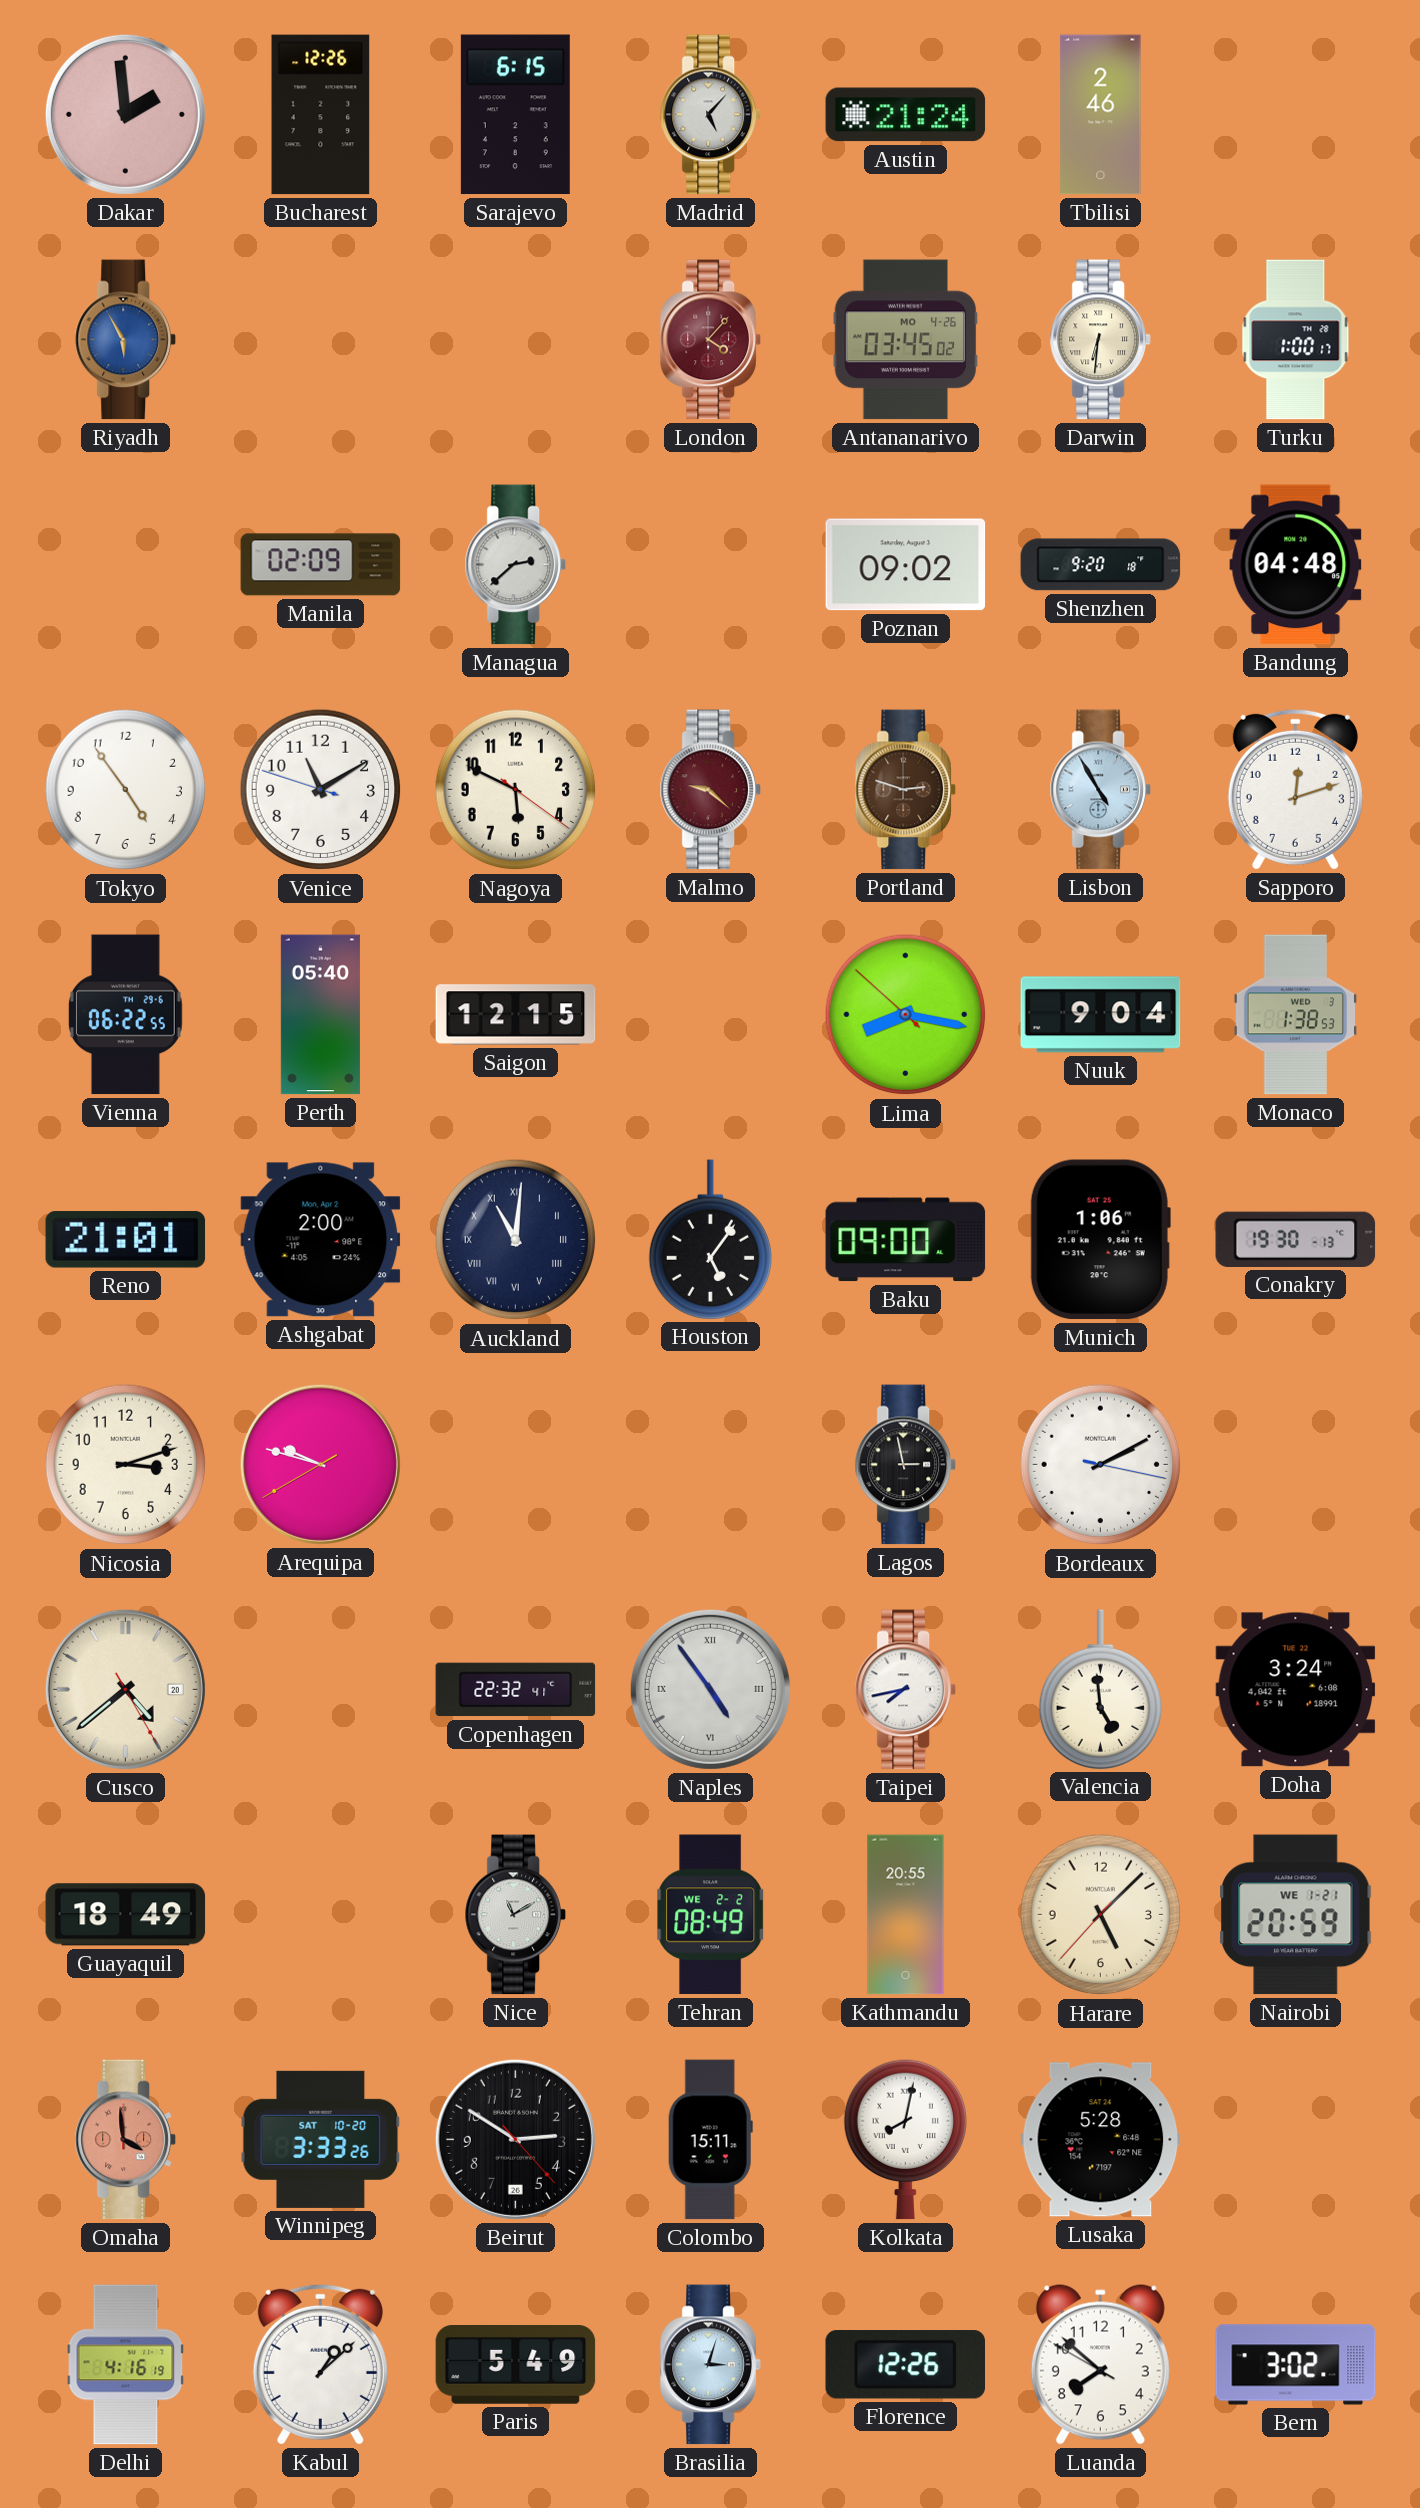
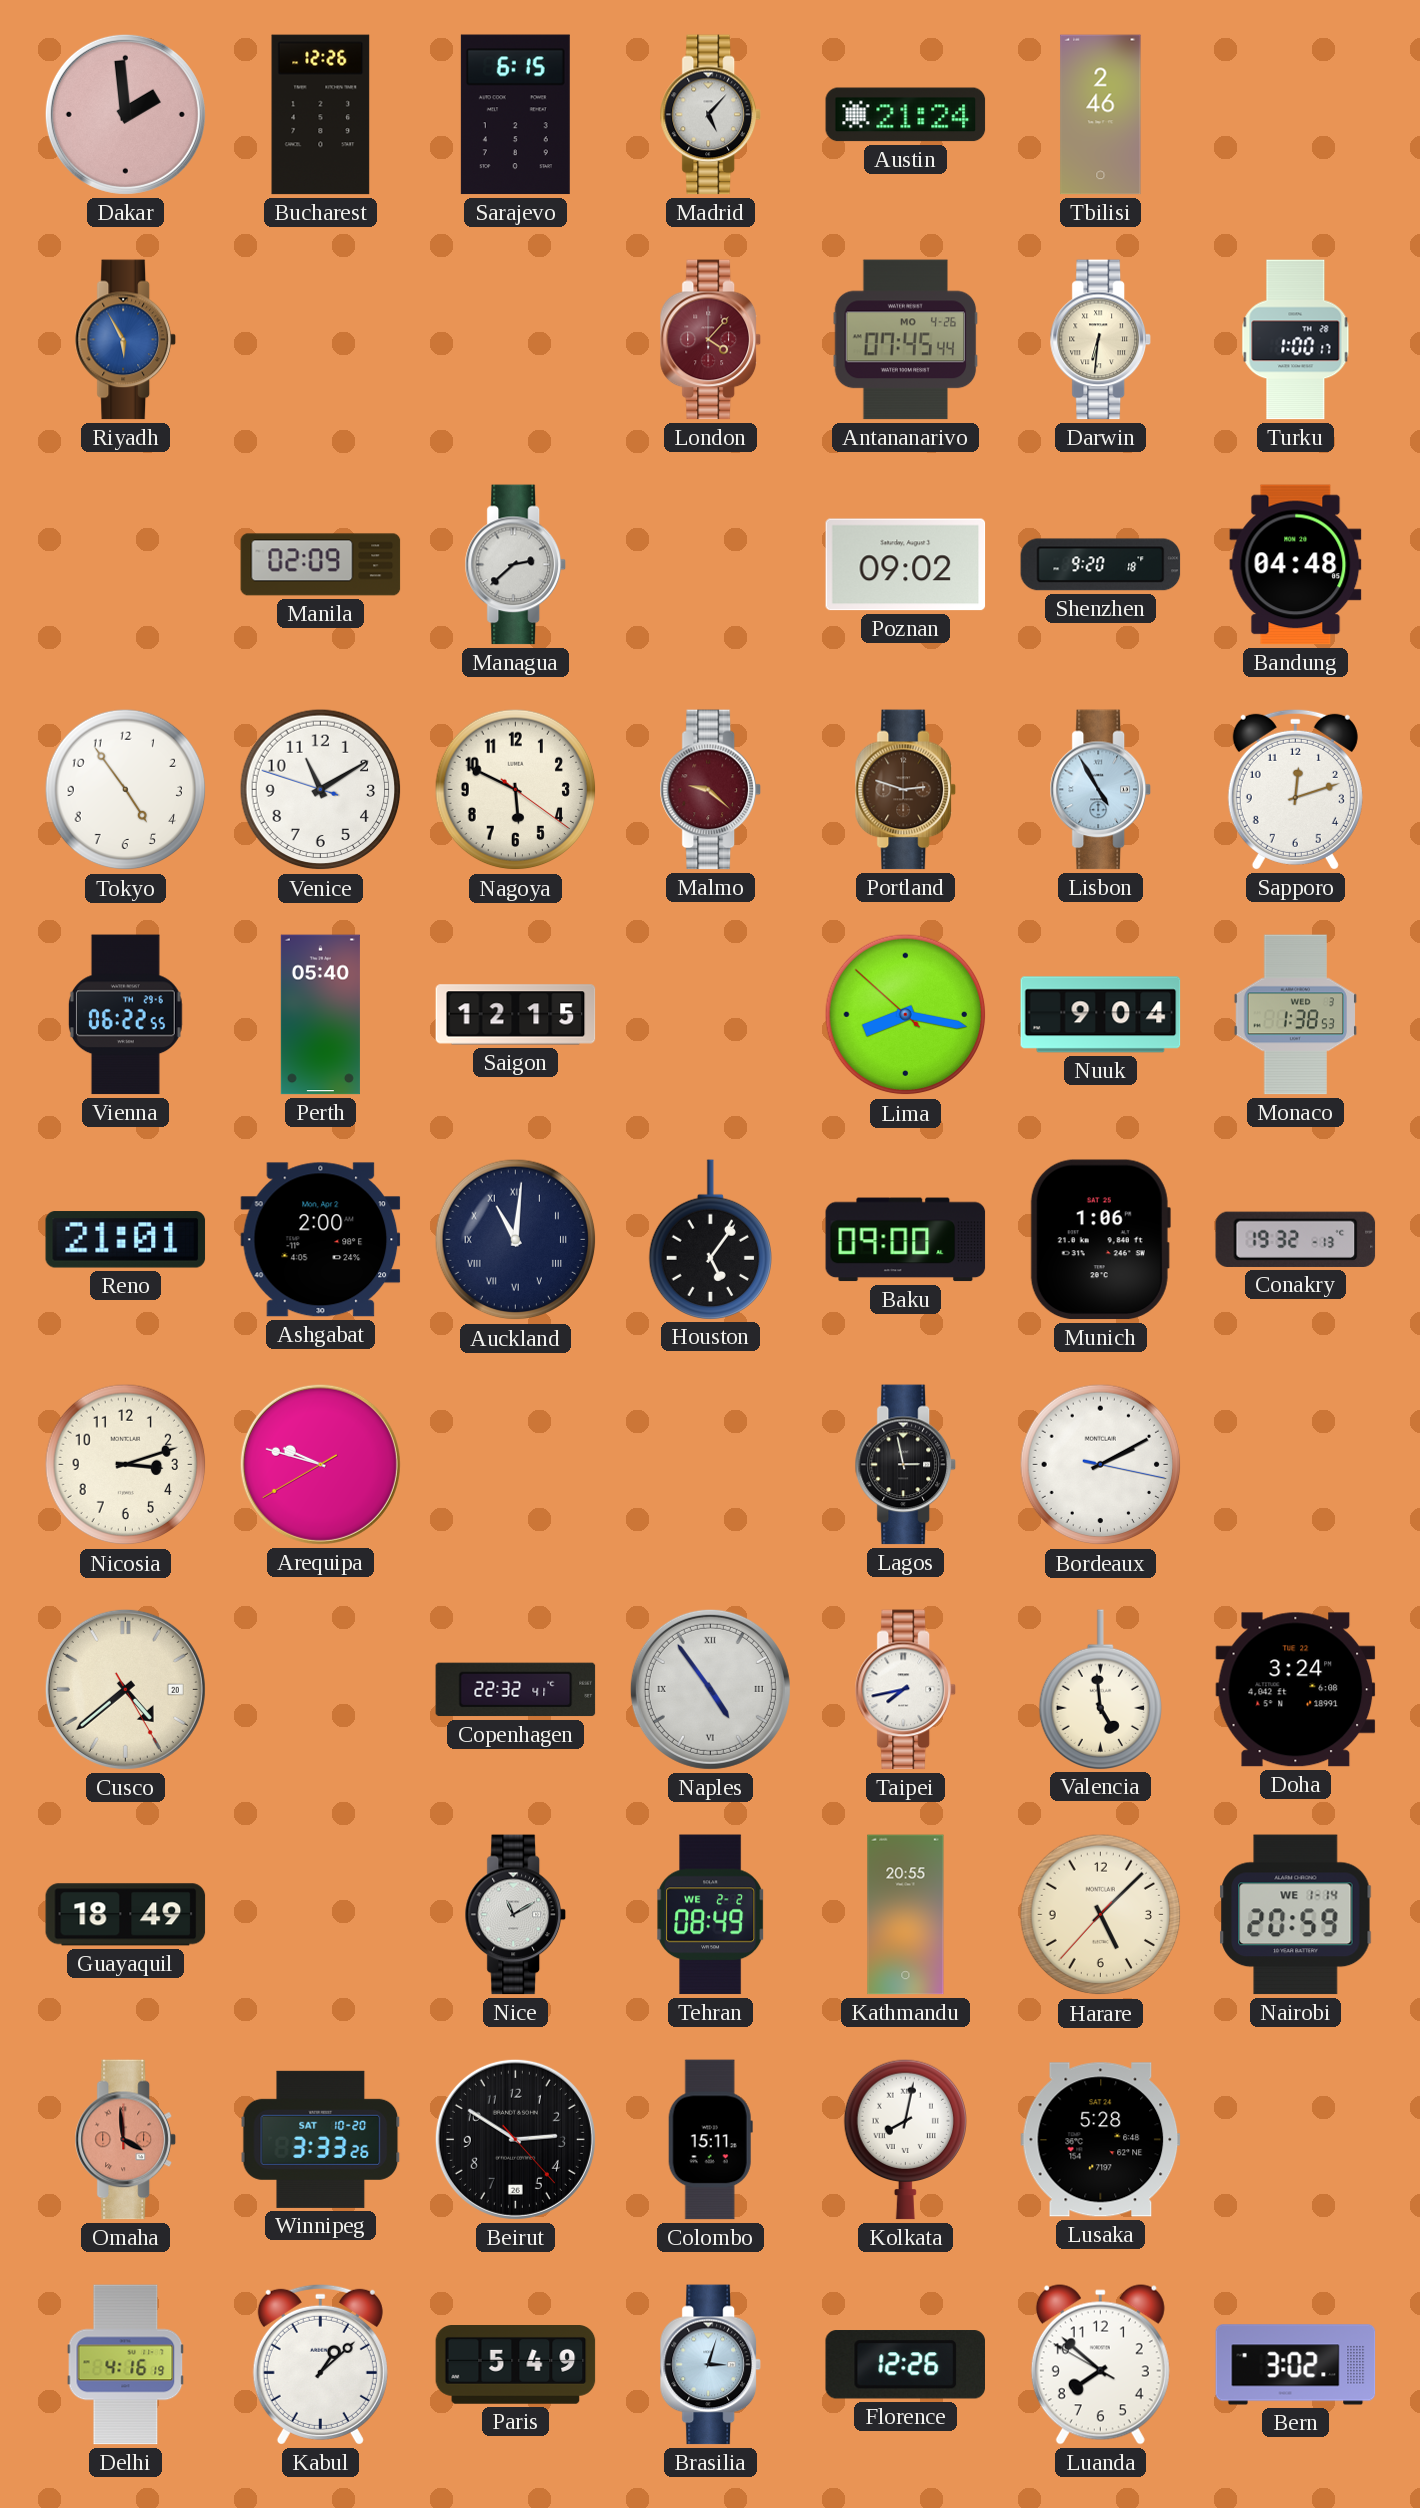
Antananarivo: 03:45 -> 07:45 (906, 340)
Conakry: 19:30 -> 19:32 (1296, 1239)
Nairobi date: WE 1-21 -> WE 1-14 (1296, 1915)
